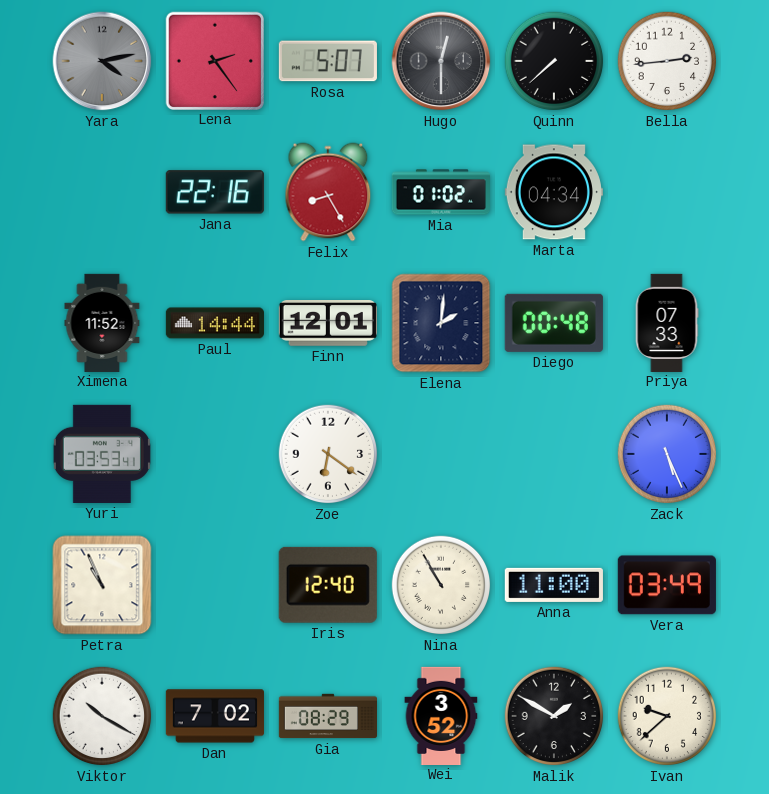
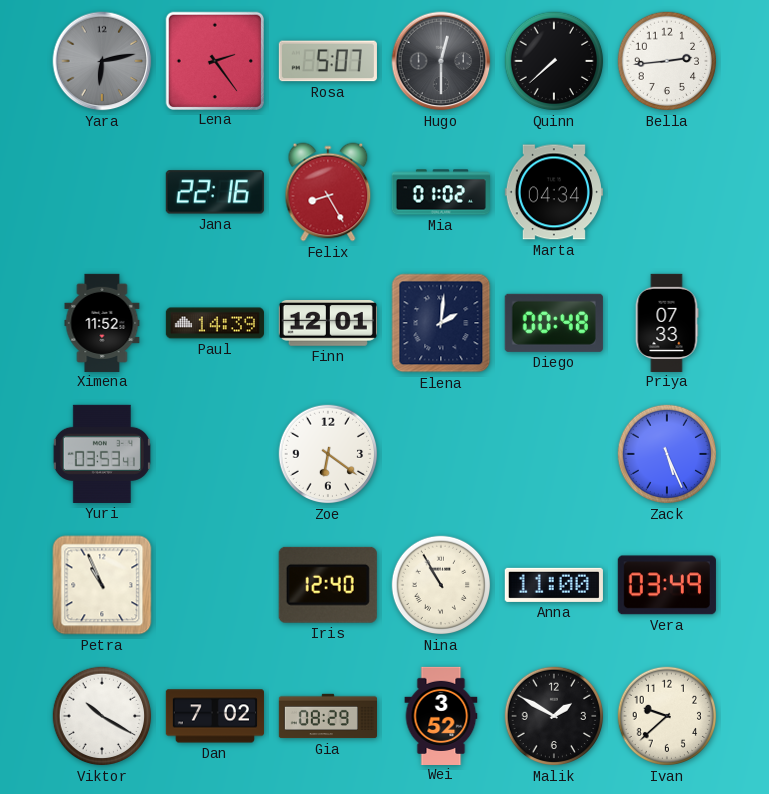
Yara: 4:13 -> 6:13 (102, 61)
Paul: 14:44 -> 14:39 (215, 323)
